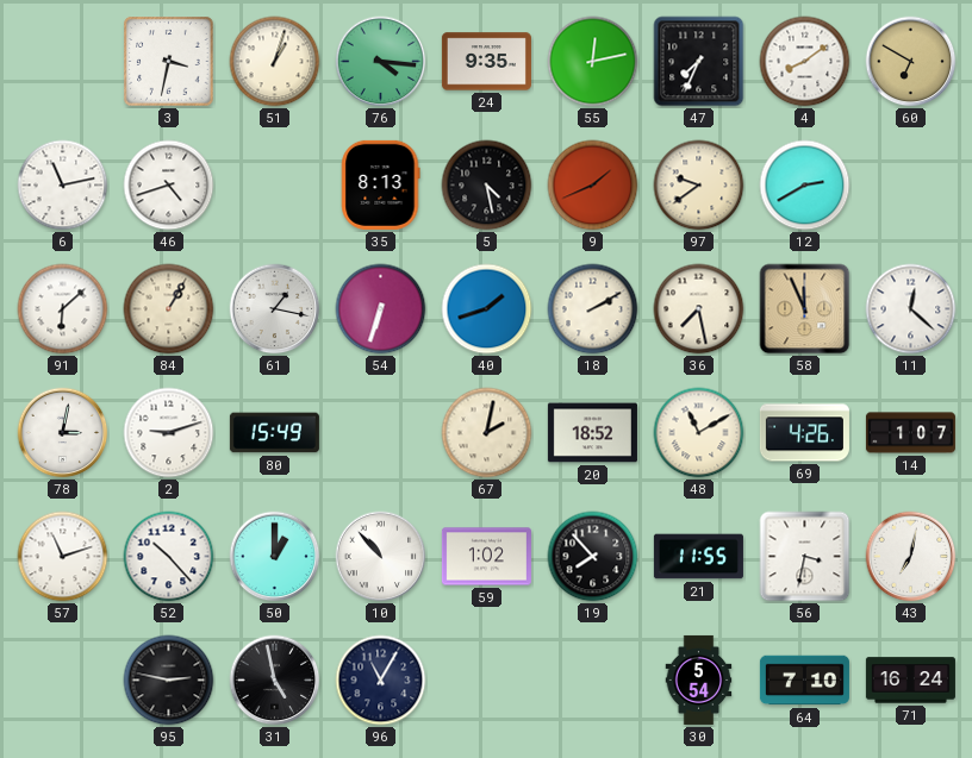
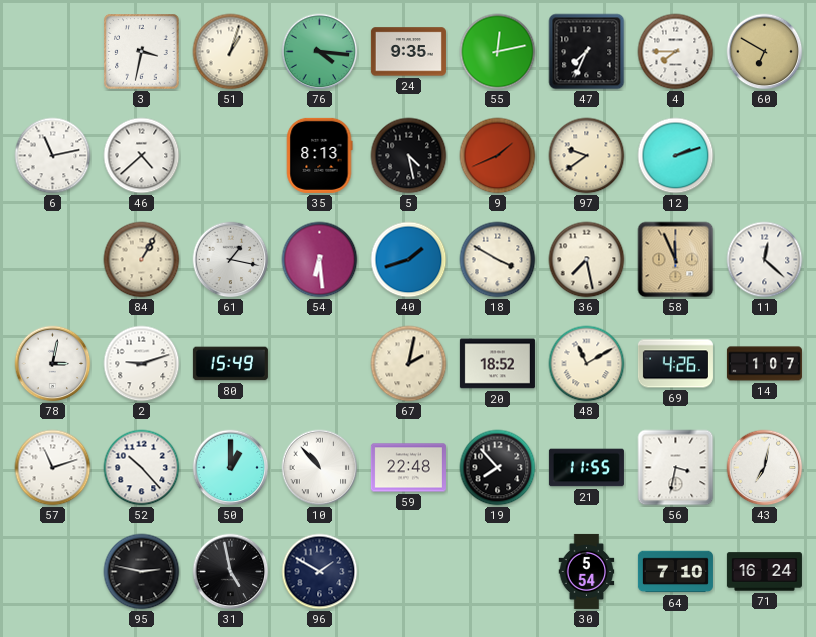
4: 8:09 -> 7:45 (676, 52)
46: 4:42 -> 4:38 (142, 156)
12: 2:40 -> 2:12 (676, 156)
91: 6:08 -> none (63, 309)
54: 6:33 -> 6:29 (320, 260)
18: 2:10 -> 3:50 (498, 260)
59: 1:02 -> 22:48 (408, 468)
96: 11:05 -> 1:50 (320, 572)
